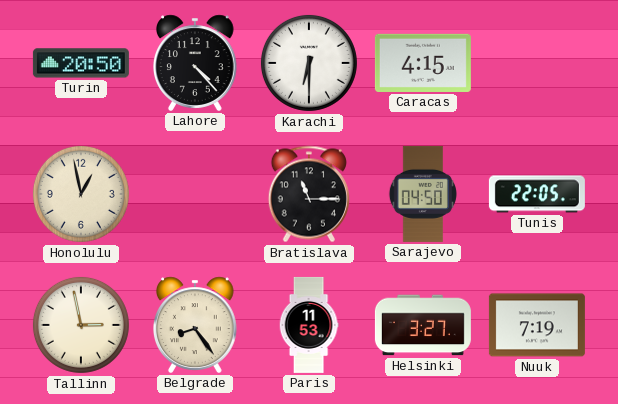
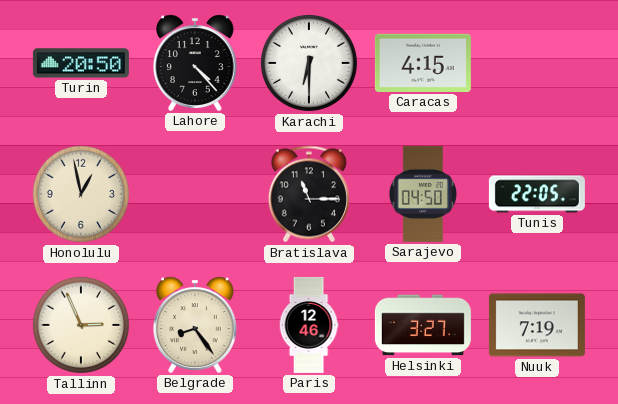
Tallinn: 2:58 -> 2:56 (81, 325)
Paris: 11:53 -> 12:46 (309, 325)
